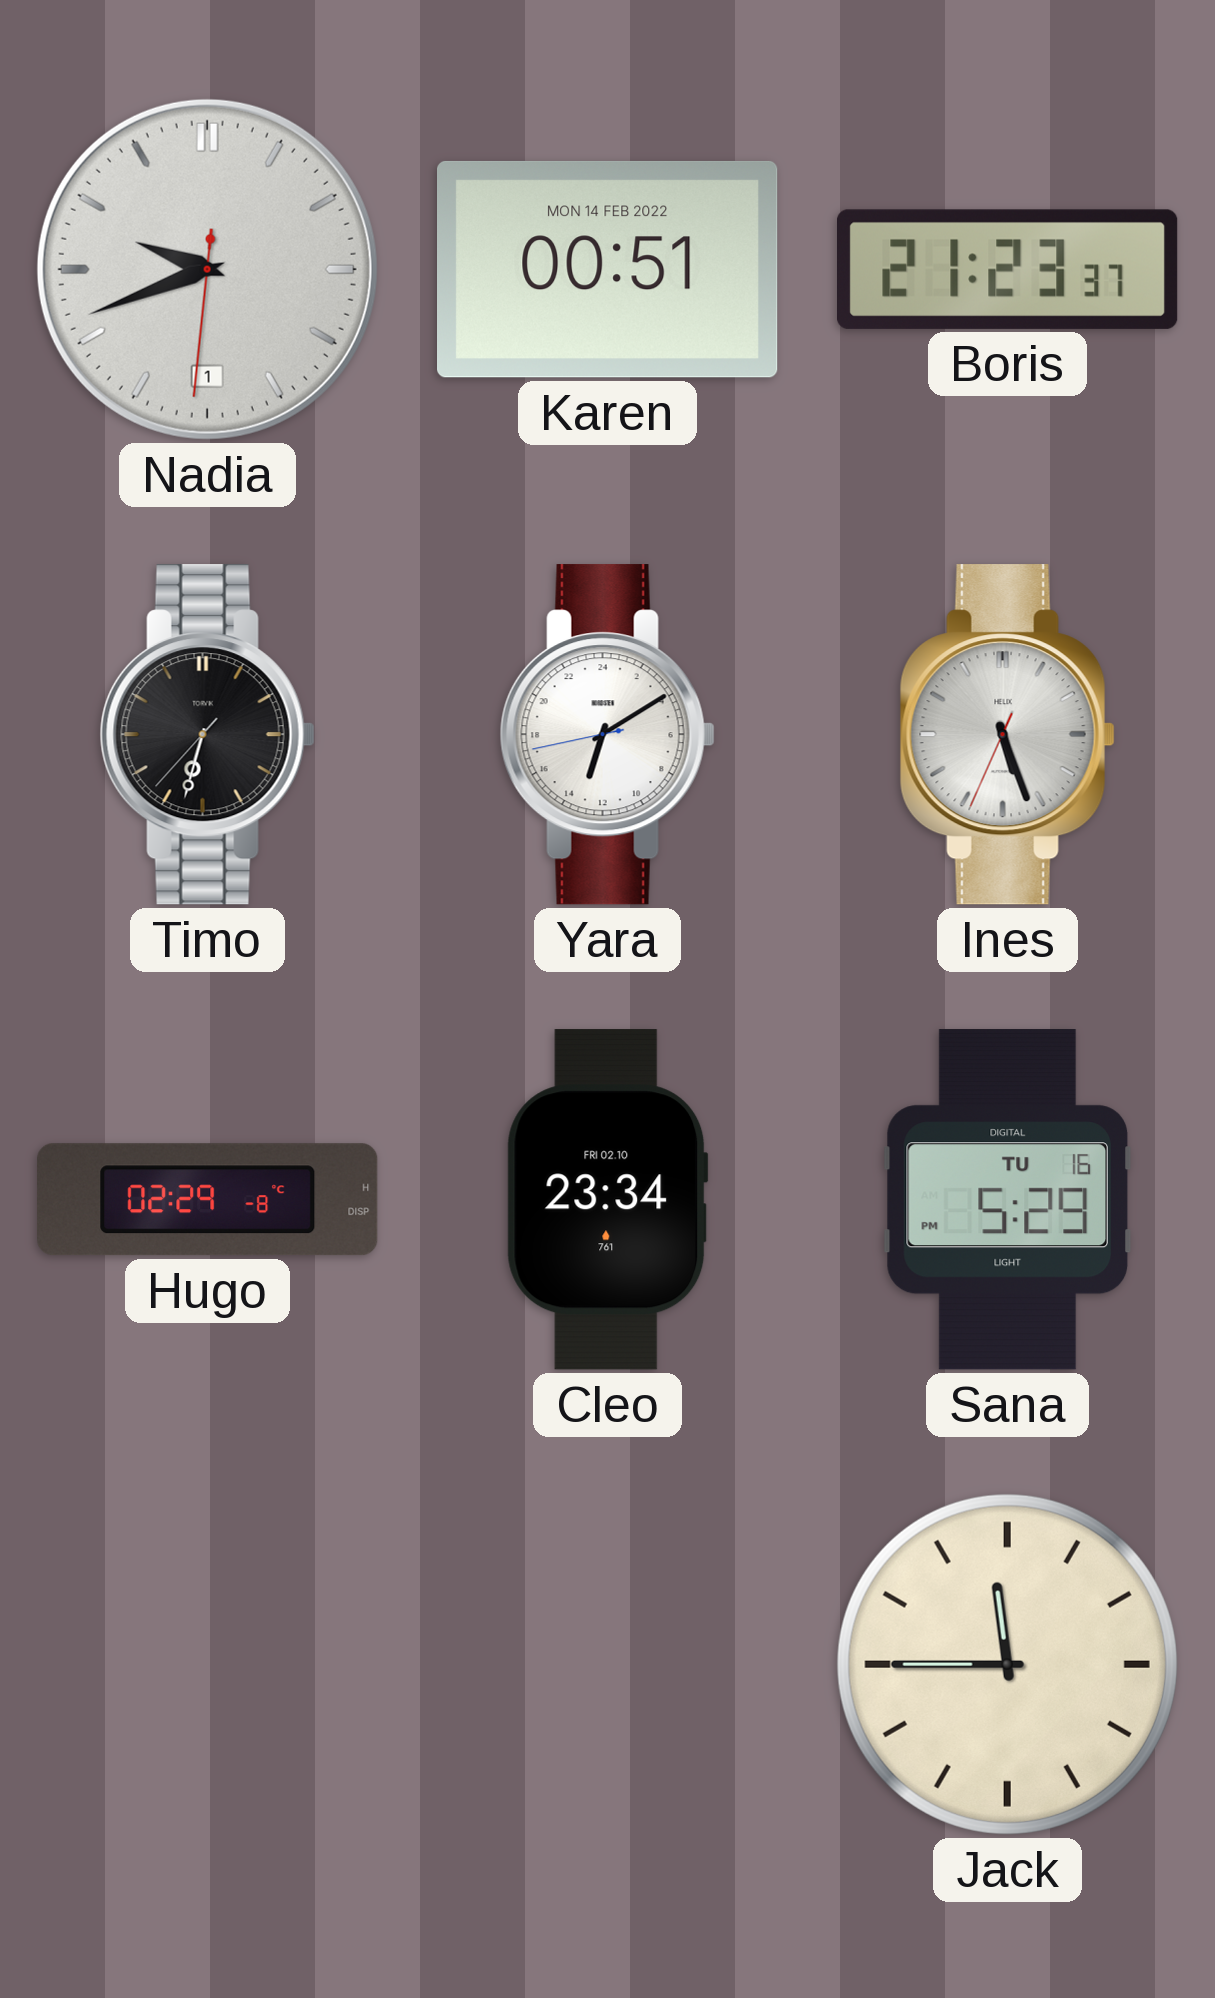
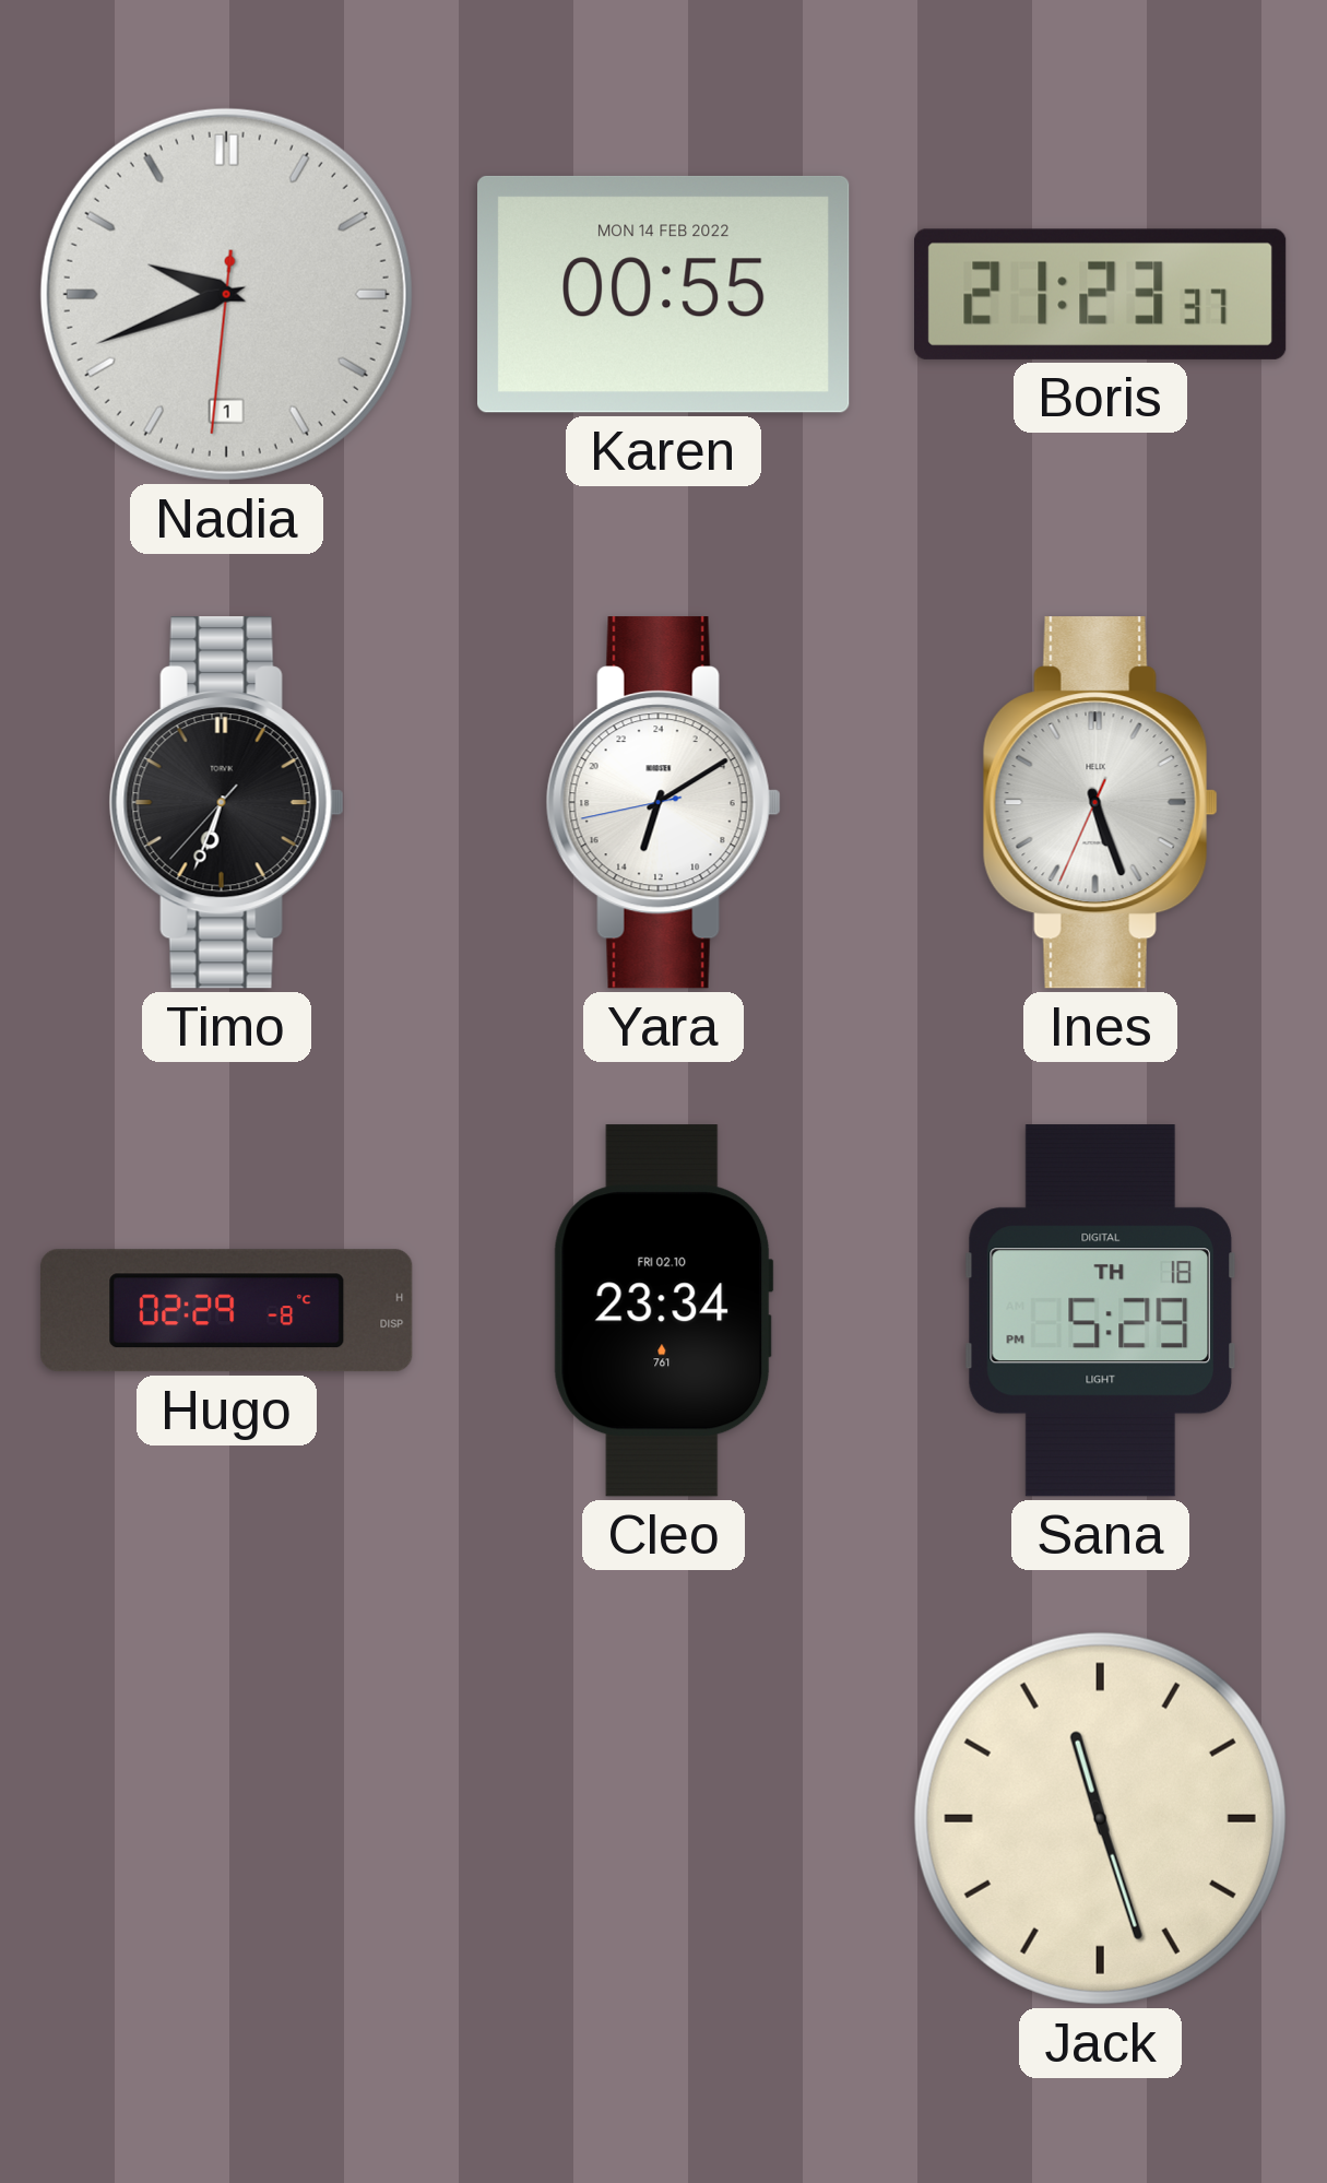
Karen: 00:51 -> 00:55 (664, 294)
Timo: 6:32 -> 6:33 (226, 803)
Sana date: TU 16 -> TH 18 (1100, 1311)
Jack: 11:45 -> 11:27 (1100, 1818)
